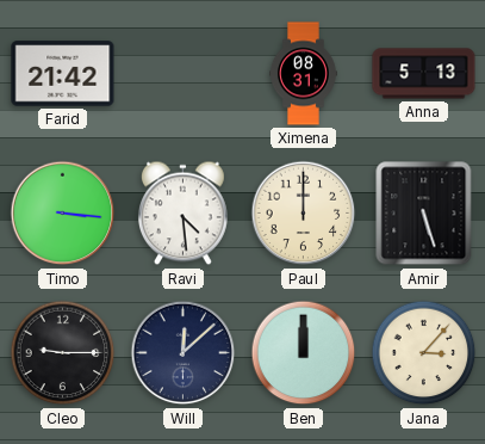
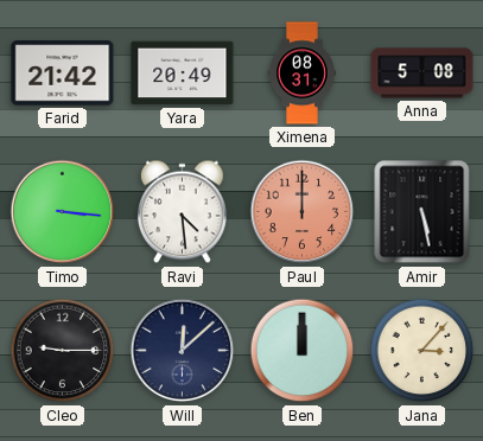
Yara: none -> 20:49 (183, 73)
Anna: 5:13 -> 5:08 (422, 73)
Paul dial: cream -> salmon (303, 212)
Amir: 5:27 -> 5:28 (422, 212)
